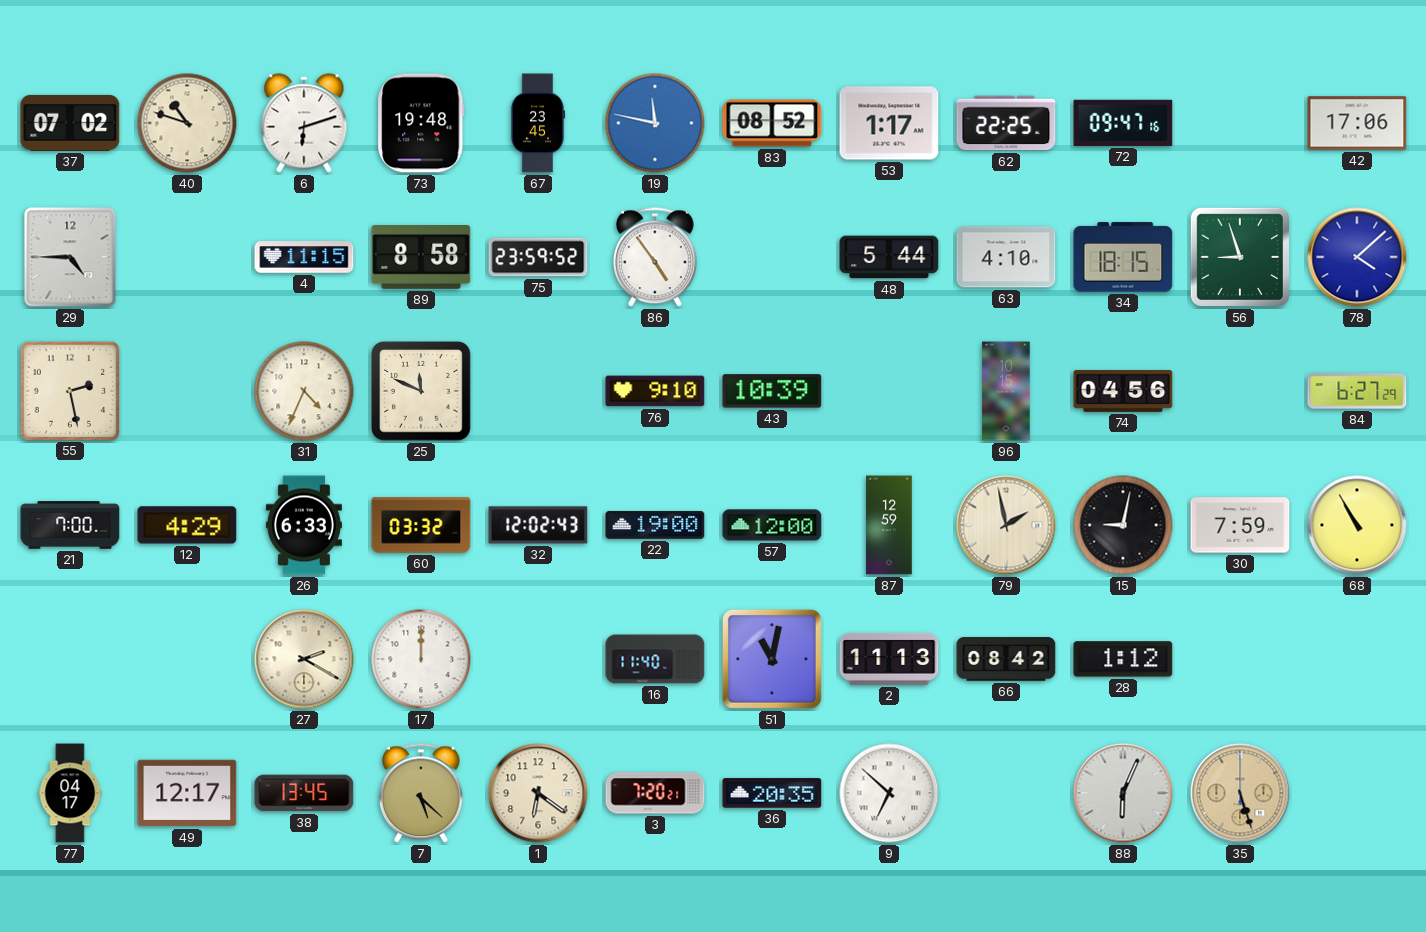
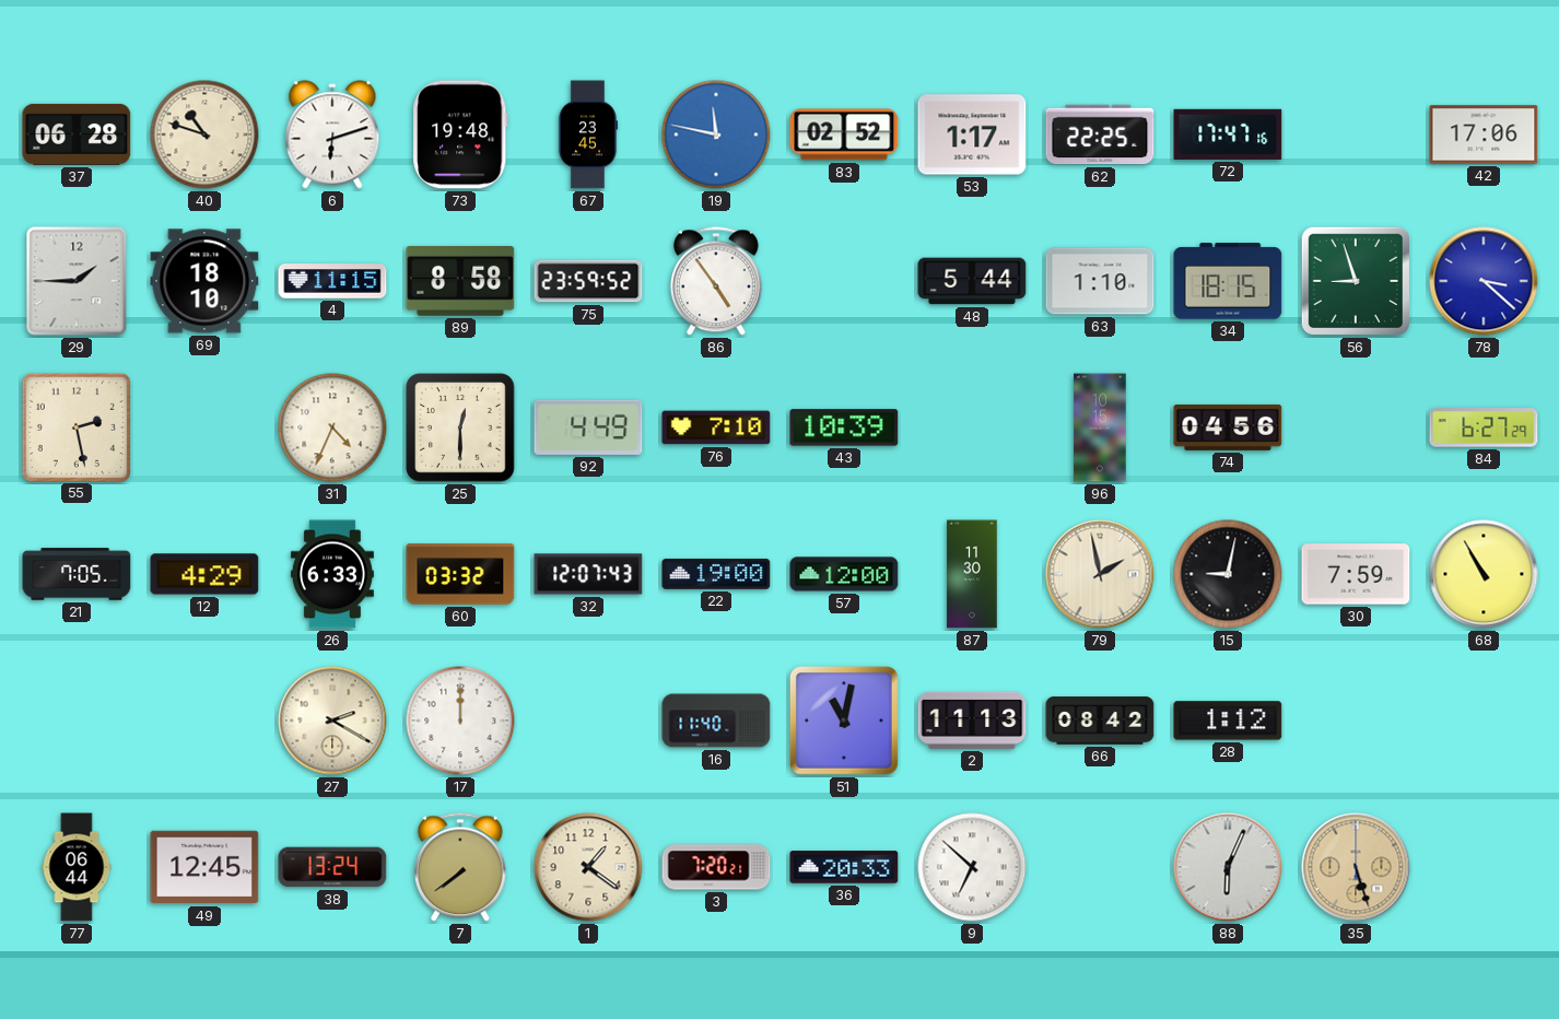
37: 07:02 -> 06:28 (77, 134)
83: 08:52 -> 02:52 (844, 134)
72: 09:47 -> 17:47 (1228, 134)
29: 4:45 -> 1:45 (77, 281)
69: none -> 18:10 (204, 281)
63: 4:10 -> 1:10 (1100, 281)
78: 4:08 -> 3:22 (1484, 281)
25: 11:49 -> 12:30 (460, 427)
92: none -> 4:49 (588, 427)
76: 9:10 -> 7:10 (716, 427)
21: 7:00 -> 7:05 (77, 574)
32: 12:02 -> 12:07 (588, 574)
87: 12:59 -> 11:30 (972, 574)
77: 04:17 -> 06:44 (77, 867)
49: 12:17 -> 12:45 (204, 867)
38: 13:45 -> 13:24 (332, 867)
7: 5:22 -> 7:39 (460, 867)
1: 6:21 -> 1:21 (588, 867)
36: 20:35 -> 20:33 (844, 867)
